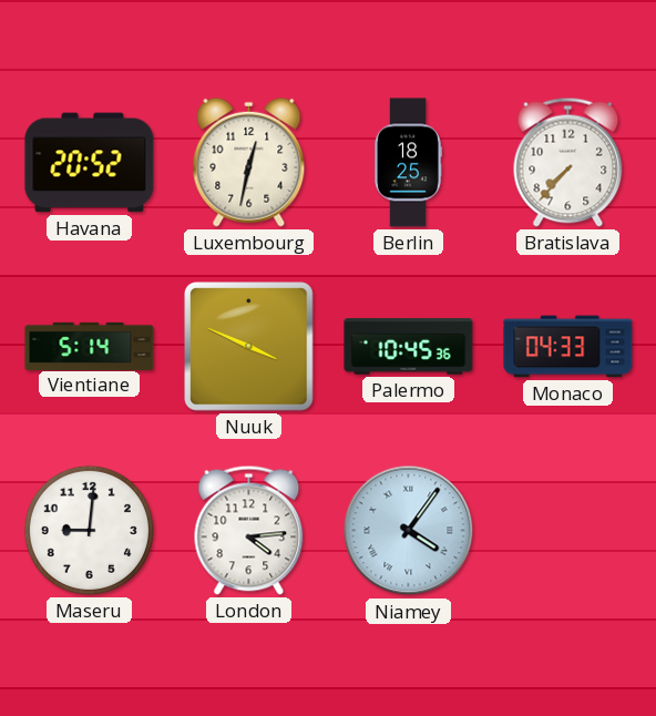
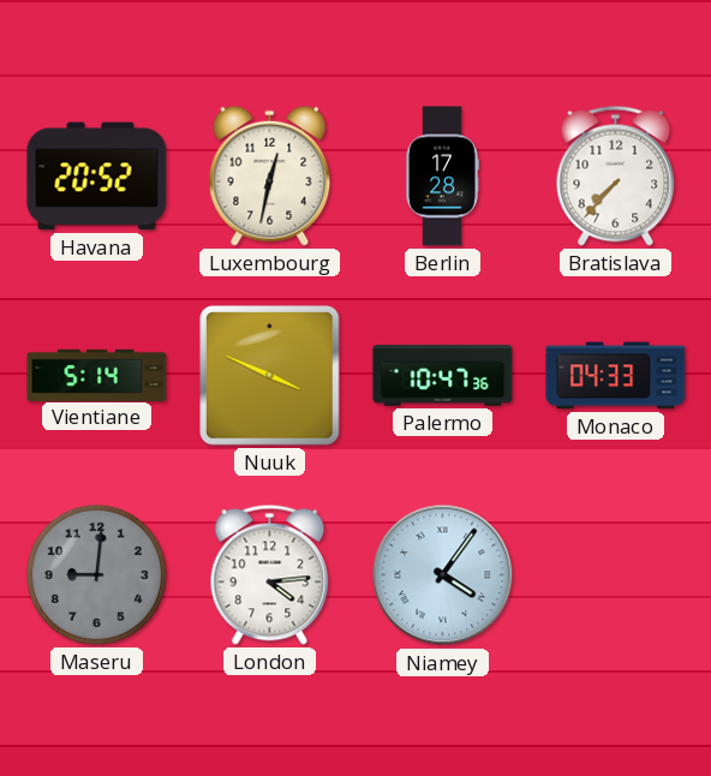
Berlin: 18:25 -> 17:28 (442, 177)
Palermo: 10:45 -> 10:47 (443, 376)
Maseru dial: white -> grey (96, 574)
